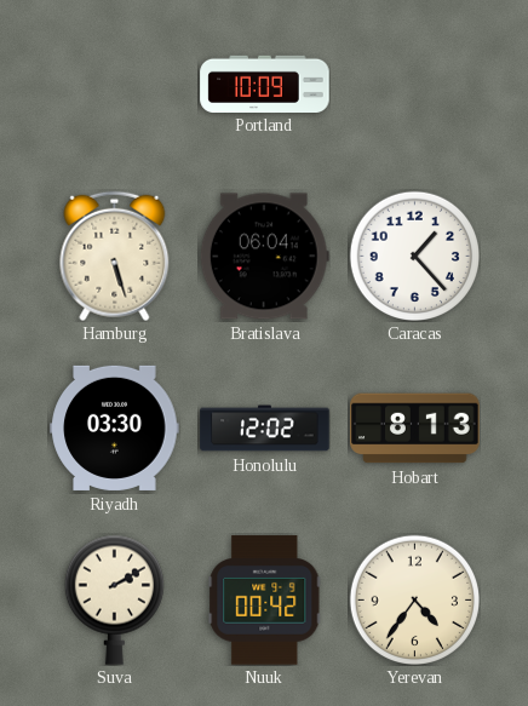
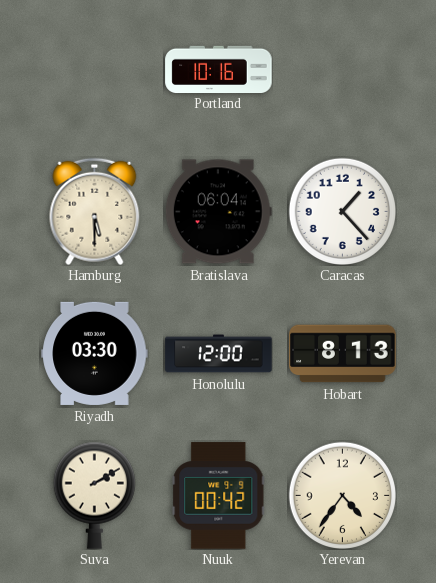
Portland: 10:09 -> 10:16 (219, 69)
Hamburg: 5:27 -> 5:30 (95, 211)
Honolulu: 12:02 -> 12:00 (219, 354)
